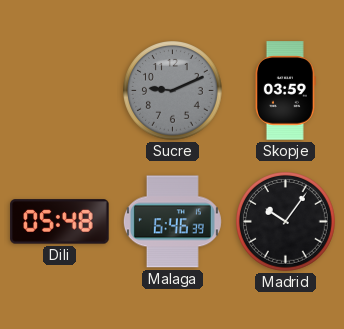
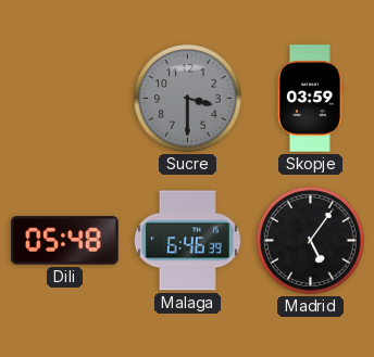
Sucre: 9:11 -> 3:30 (188, 99)
Madrid: 10:06 -> 5:06 (311, 241)
